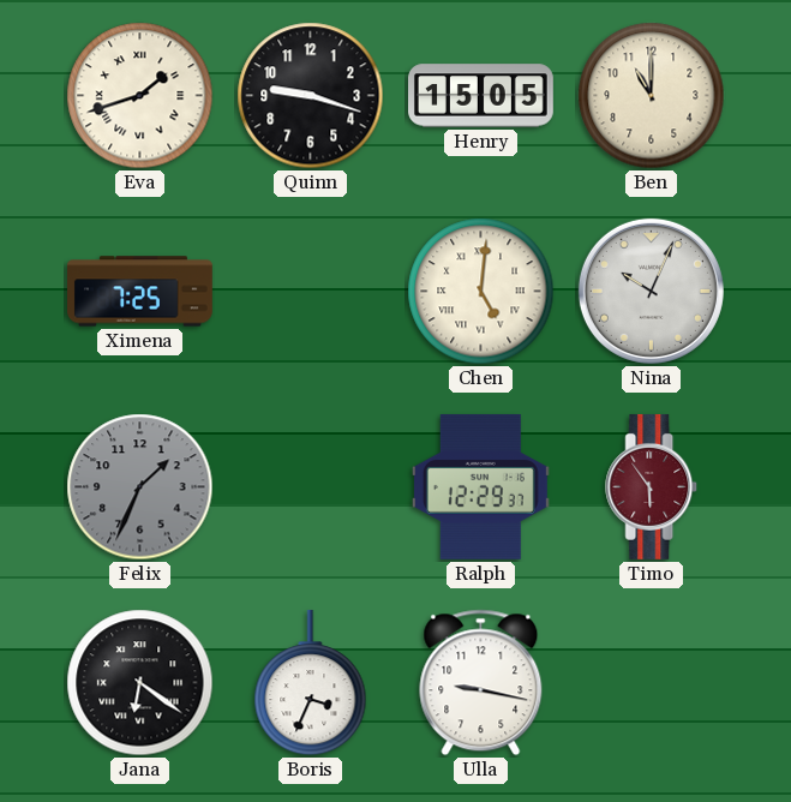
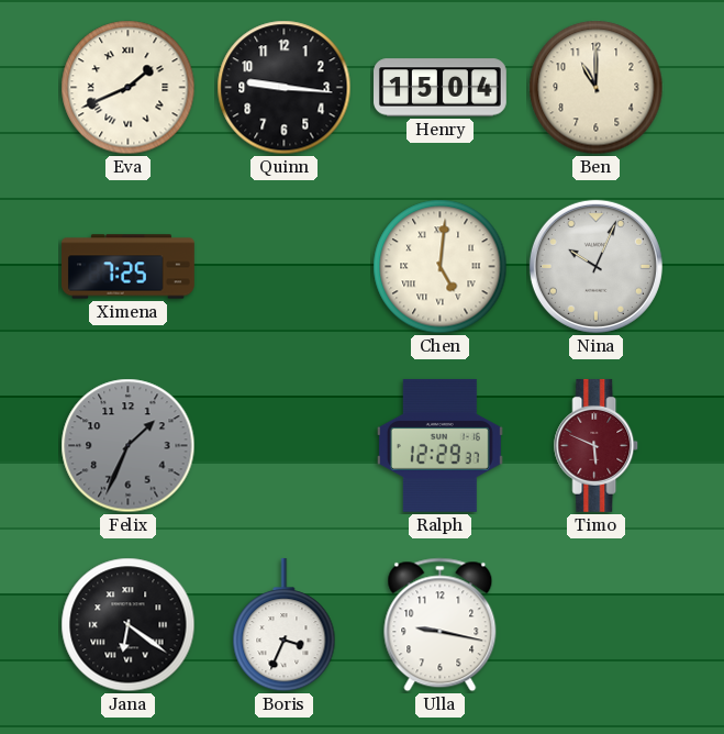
Eva: 1:42 -> 1:41 (129, 88)
Quinn: 9:18 -> 9:16 (285, 88)
Henry: 15:05 -> 15:04 (441, 88)
Timo: 5:54 -> 5:49 (597, 445)
